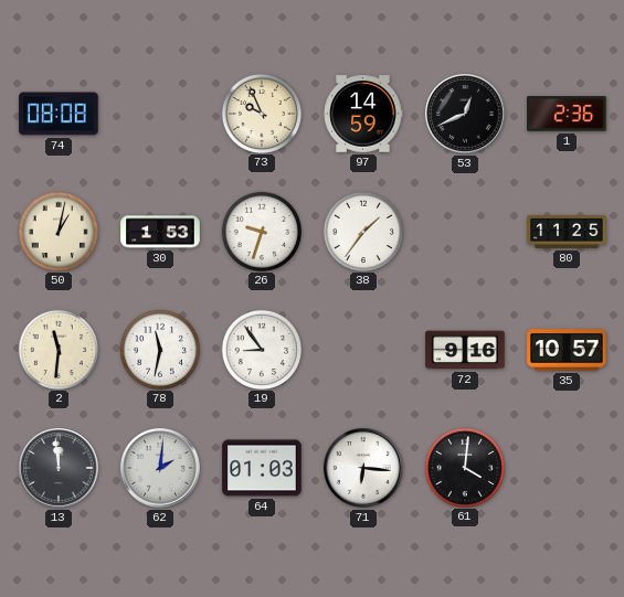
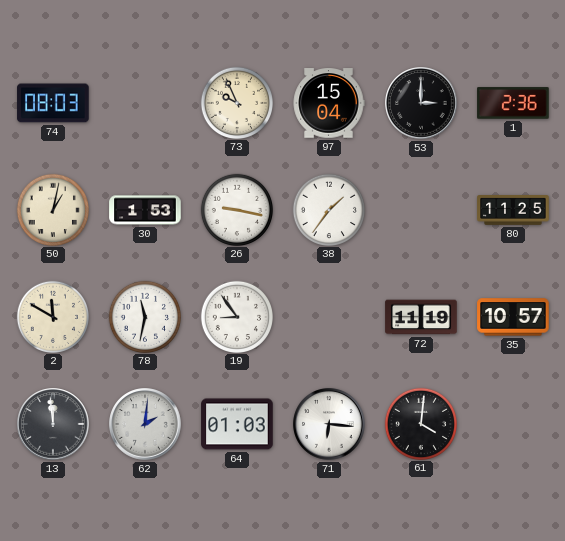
74: 08:08 -> 08:03 (53, 103)
97: 14:59 -> 15:04 (329, 103)
53: 12:41 -> 3:00 (421, 103)
26: 9:33 -> 9:17 (236, 209)
2: 11:31 -> 11:50 (52, 316)
72: 9:16 -> 11:19 (421, 317)
